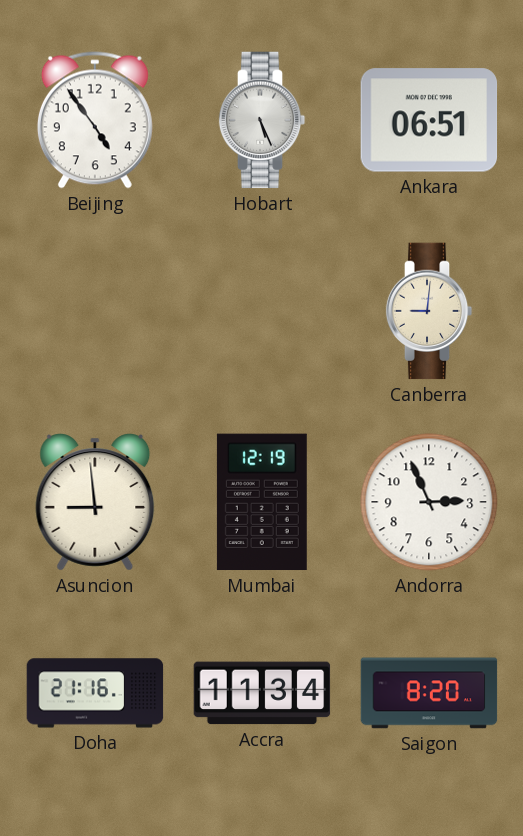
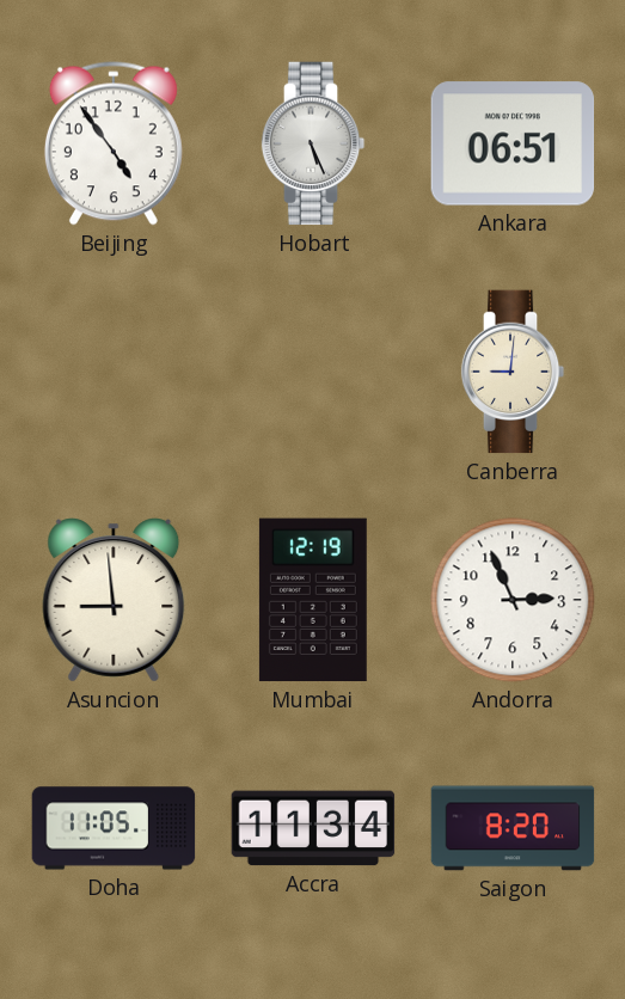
Doha: 21:16 -> 11:05 (114, 828)
